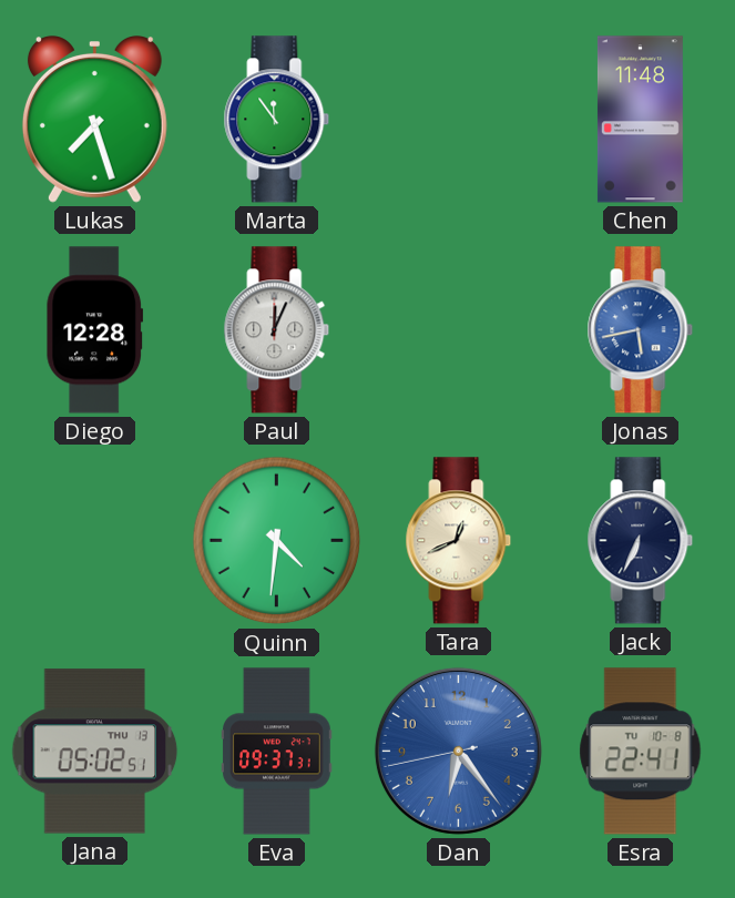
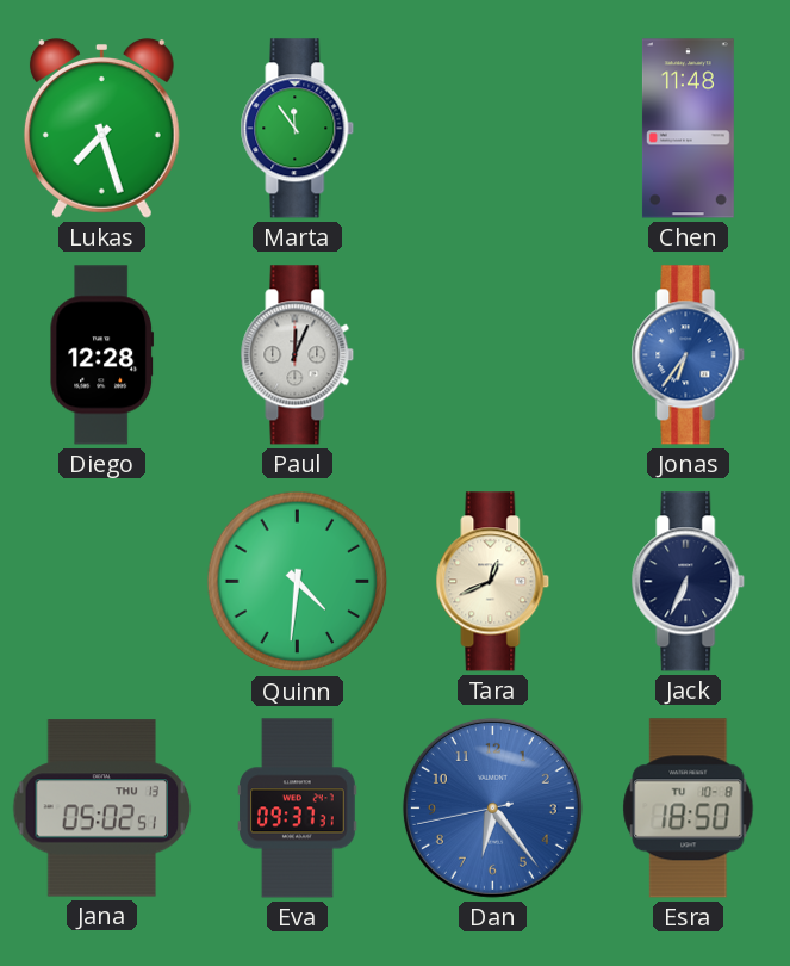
Jonas: 5:43 -> 6:36 (689, 355)
Esra: 22:41 -> 18:50 (689, 809)
